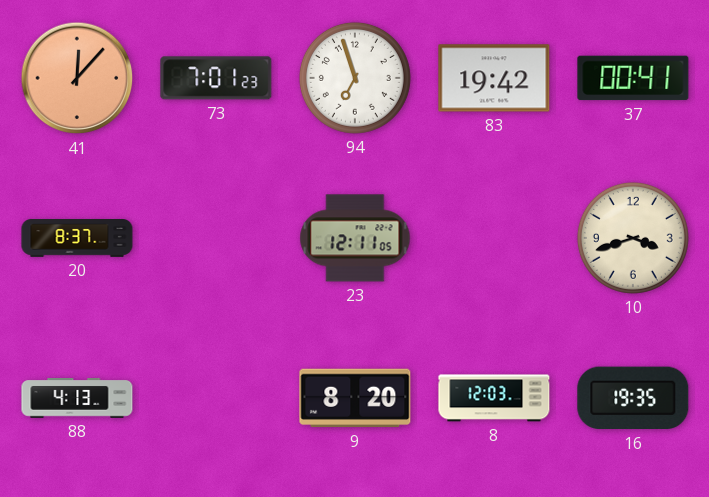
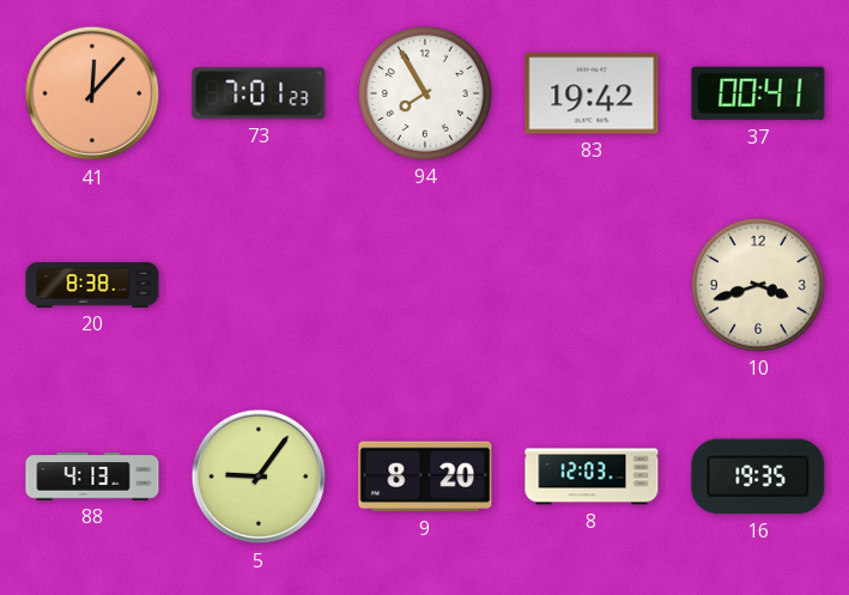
94: 6:57 -> 7:55 (425, 93)
20: 8:37 -> 8:38 (92, 286)
23: 12:11 -> none (355, 238)
5: none -> 9:06 (259, 476)
